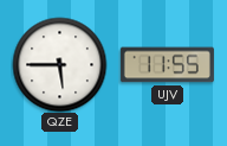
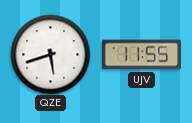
QZE: 5:45 -> 5:42 (50, 54)
